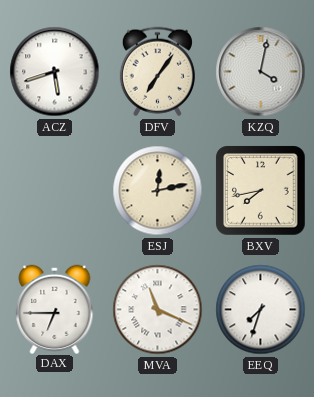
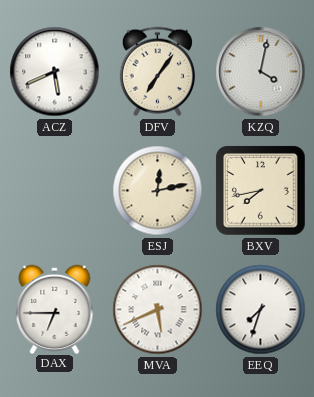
ACZ: 5:42 -> 5:41 (55, 72)
MVA: 11:19 -> 5:41 (158, 310)
